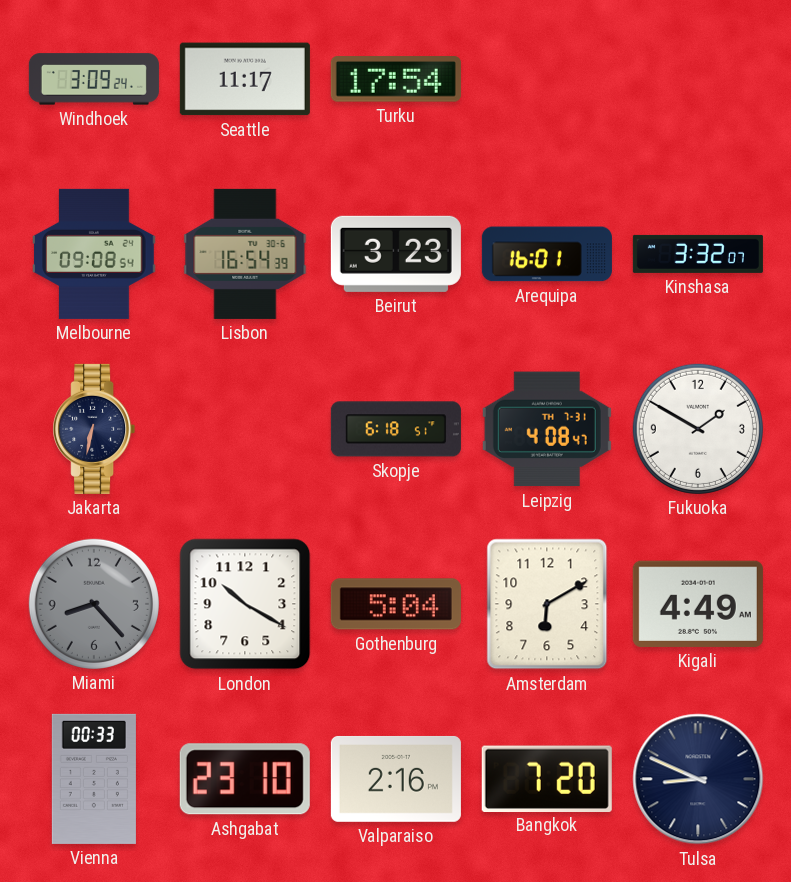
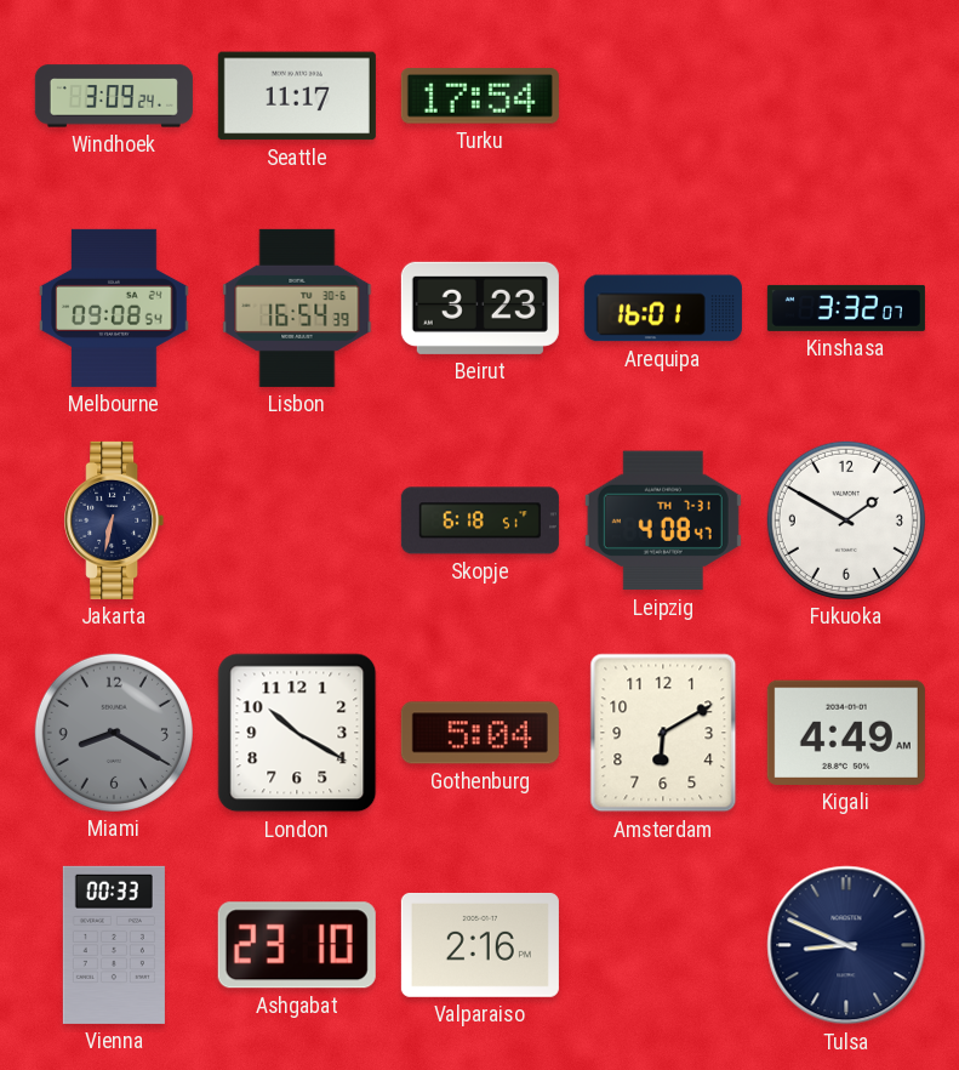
Miami: 8:23 -> 8:20 (114, 733)
Bangkok: 7:20 -> none (547, 778)
